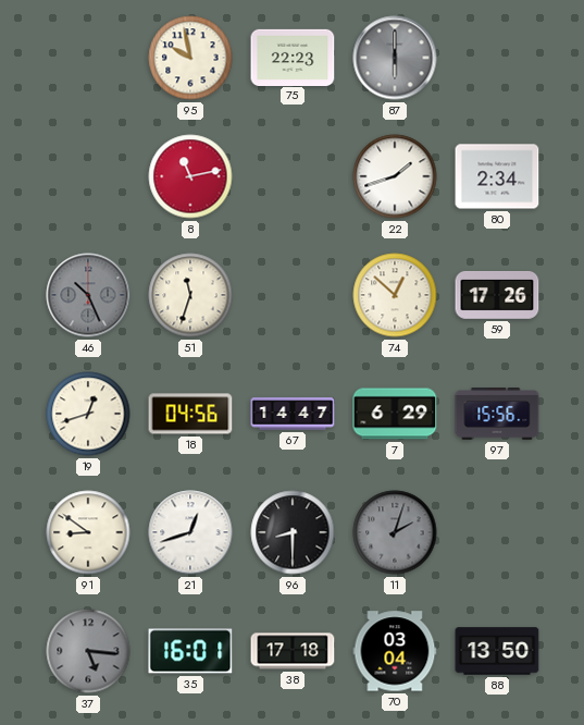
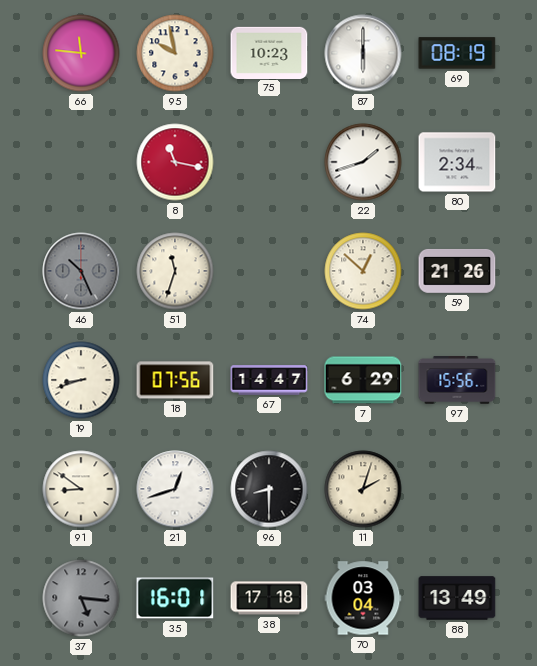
66: none -> 11:46 (81, 53)
75: 22:23 -> 10:23 (269, 52)
87 dial: grey -> white (363, 53)
69: none -> 08:19 (457, 53)
8: 11:13 -> 11:17 (175, 162)
59: 17:26 -> 21:26 (457, 271)
19: 12:42 -> 8:42 (81, 380)
18: 04:56 -> 07:56 (175, 380)
11 dial: grey -> cream (363, 489)
88: 13:50 -> 13:49 (457, 598)
